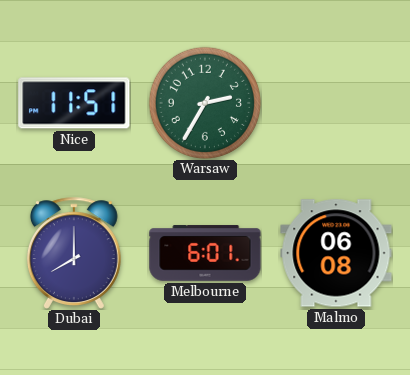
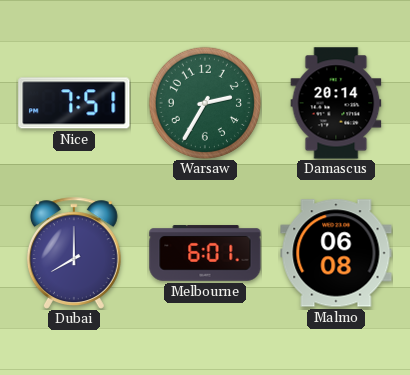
Nice: 11:51 -> 7:51 (74, 103)
Damascus: none -> 20:14 (336, 103)
